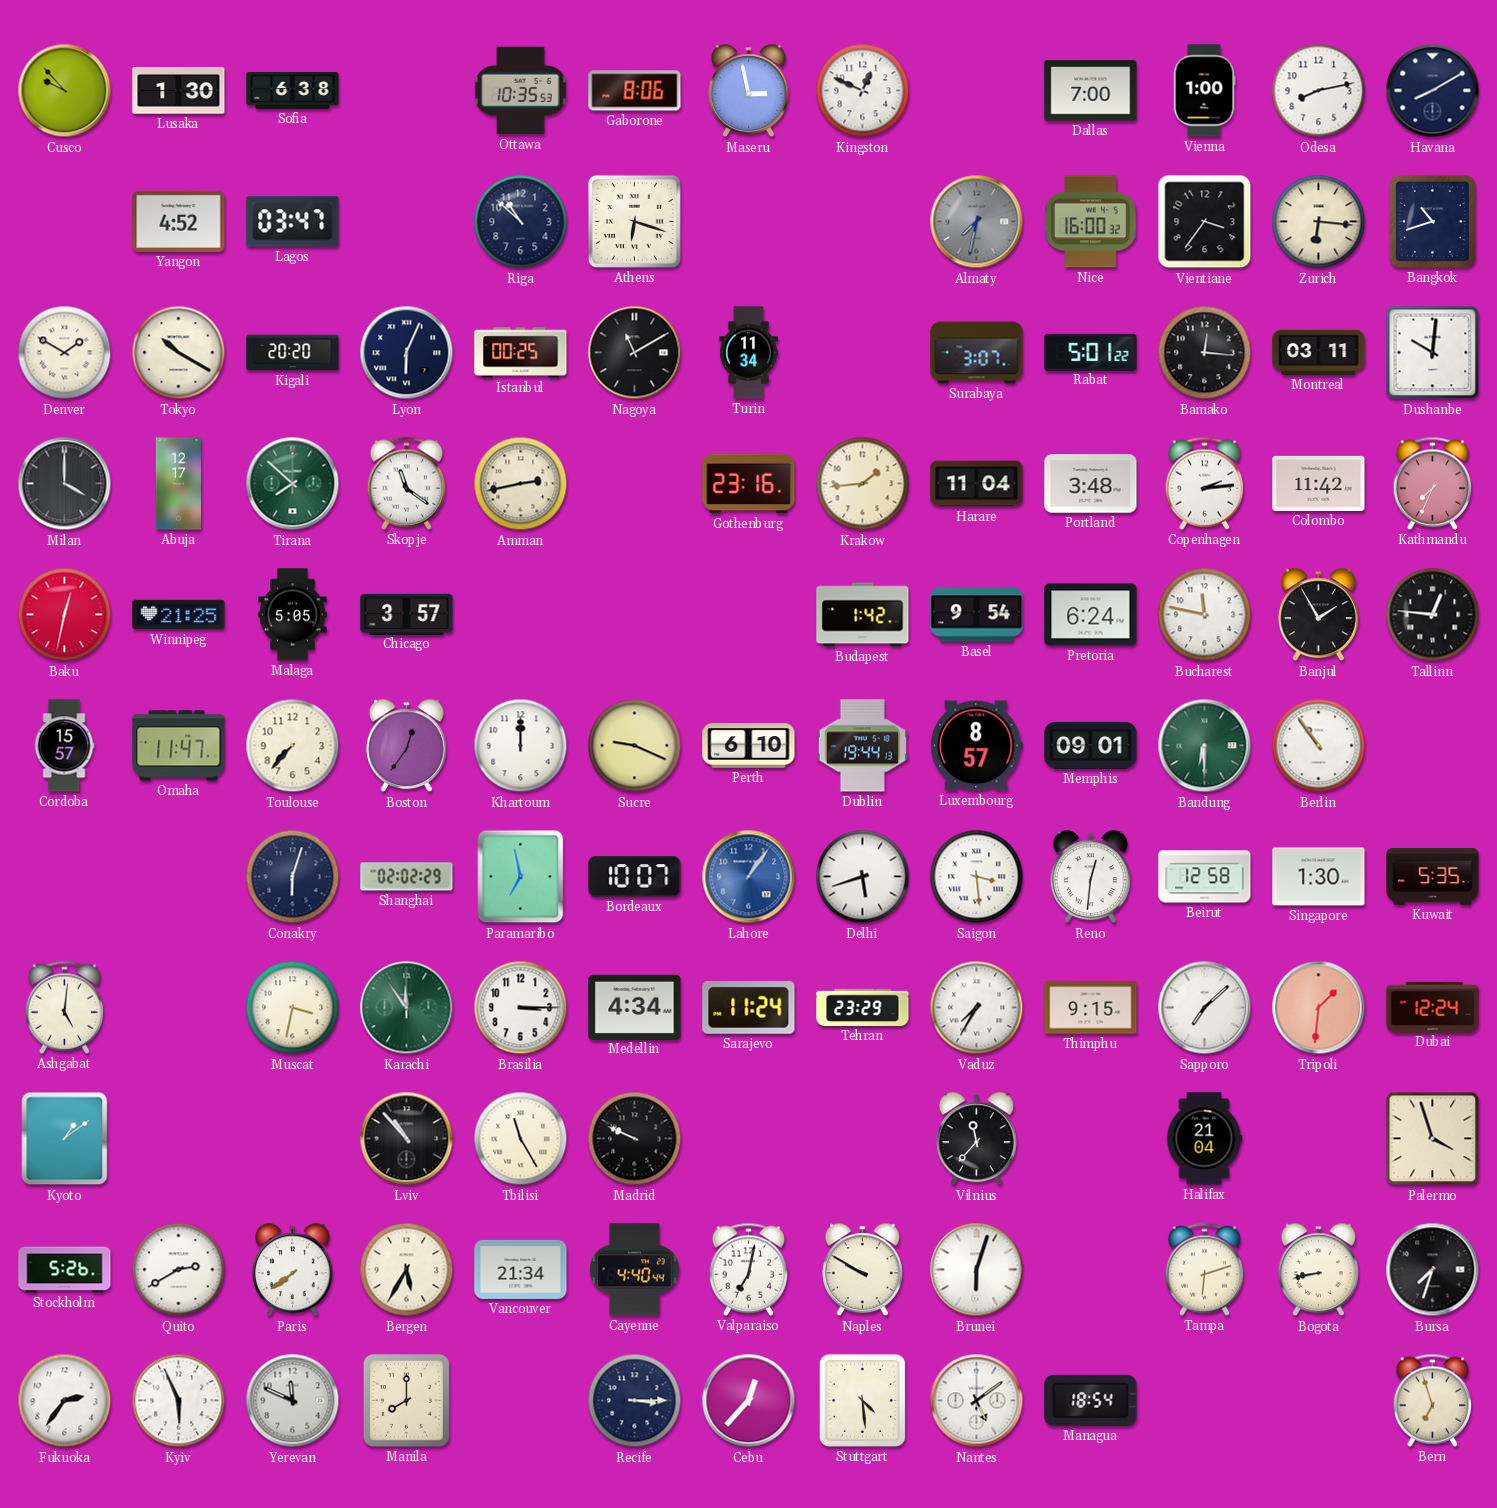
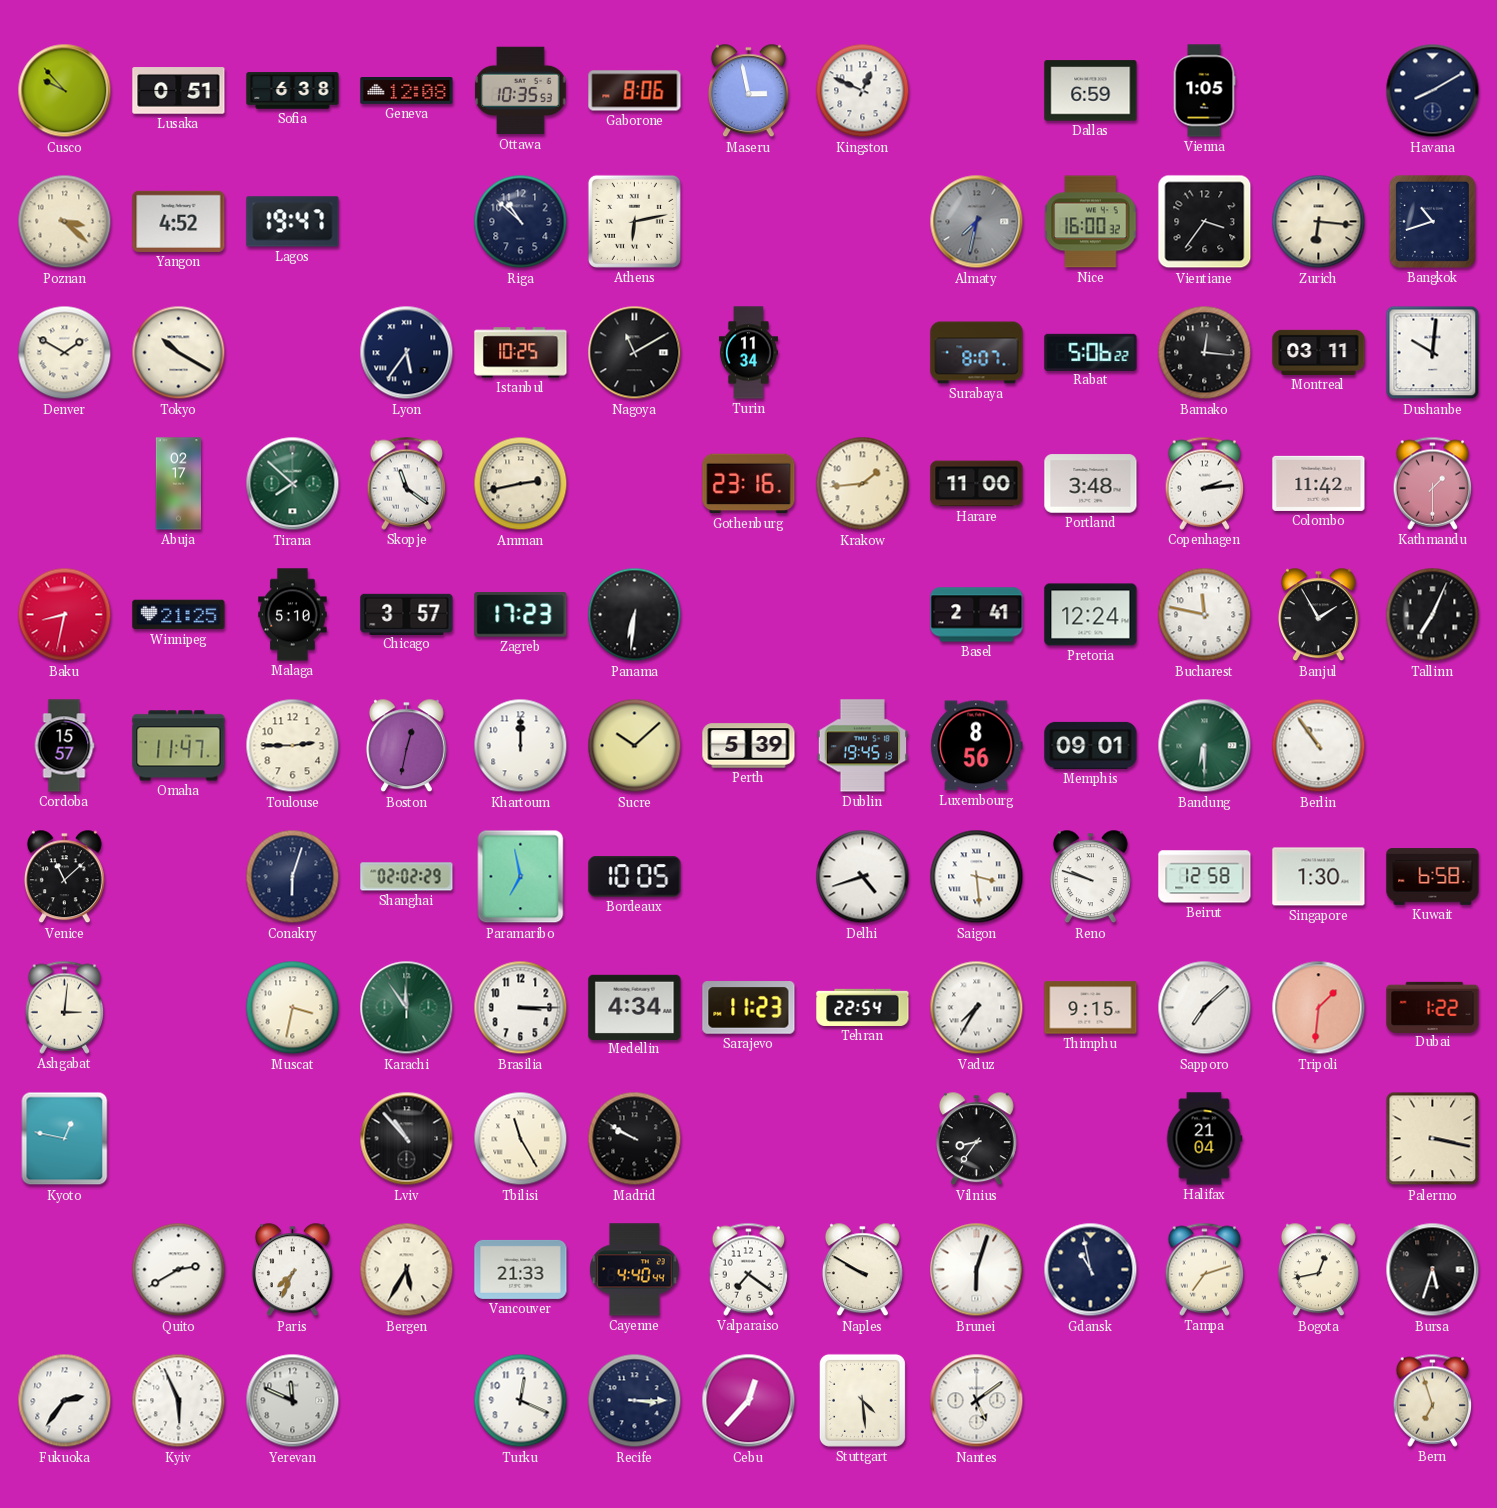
Lusaka: 1:30 -> 0:51 (179, 91)
Geneva: none -> 12:08 (407, 91)
Dallas: 7:00 -> 6:59 (1091, 91)
Vienna: 1:00 -> 1:05 (1204, 91)
Odesa: 8:13 -> none (1319, 91)
Poznan: none -> 3:22 (65, 222)
Lagos: 03:47 -> 19:47 (293, 222)
Athens: 6:18 -> 6:13 (634, 221)
Kigali: 20:20 -> none (293, 353)
Lyon: 6:04 -> 5:36 (407, 353)
Istanbul: 00:25 -> 10:25 (521, 353)
Surabaya: 3:07 -> 8:07 (977, 353)
Rabat: 5:01 -> 5:06 (1091, 352)
Milan: 4:00 -> none (65, 484)
Abuja: 12:17 -> 02:17 (178, 484)
Harare: 11:04 -> 11:00 (977, 484)
Kathmandu: 7:34 -> 1:30 (1433, 483)
Baku: 12:32 -> 8:32 (65, 615)
Malaga: 5:05 -> 5:10 (293, 615)
Zagreb: none -> 17:23 (521, 615)
Panama: none -> 6:31 (635, 615)
Budapest: 1:42 -> none (863, 615)
Basel: 9:54 -> 2:41 (977, 615)
Pretoria: 6:24 -> 12:24 (1091, 615)
Tallinn: 12:46 -> 7:04 (1433, 615)
Toulouse: 7:37 -> 2:45 (293, 746)
Boston: 12:36 -> 12:32 (406, 746)
Sucre: 9:19 -> 10:08 (635, 746)
Perth: 6:10 -> 5:39 (749, 746)
Dublin: 19:44 -> 19:45 (862, 746)
Luxembourg: 8:57 -> 8:56 (977, 746)
Venice: none -> 11:08 (64, 877)
Bordeaux: 10:07 -> 10:05 (635, 877)
Lahore: 1:06 -> none (749, 877)
Delhi: 5:42 -> 4:42 (863, 877)
Reno: 12:31 -> 9:48 (1090, 877)
Kuwait: 5:35 -> 6:58 (1433, 877)
Ashgabat: 5:01 -> 3:01 (65, 1007)
Sarajevo: 11:24 -> 11:23 (749, 1008)
Tehran: 23:29 -> 22:54 (863, 1007)
Dubai: 12:24 -> 1:22 (1433, 1007)
Kyoto: 1:09 -> 12:47 (65, 1139)
Madrid: 9:49 -> 9:50 (635, 1139)
Vilnius: 11:37 -> 8:36 (976, 1139)
Palermo: 3:57 -> 3:17 (1433, 1139)
Stockholm: 5:26 -> none (65, 1270)
Paris: 7:39 -> 7:34 (292, 1270)
Vancouver: 21:34 -> 21:33 (521, 1269)
Valparaiso: 7:02 -> 7:21 (749, 1269)
Gdansk: none -> 10:58 (1091, 1270)
Tampa: 6:12 -> 7:12 (1205, 1269)
Bogota: 8:43 -> 12:43 (1318, 1270)
Bursa: 7:33 -> 5:33 (1433, 1270)
Manila: 8:00 -> none (406, 1400)
Turku: none -> 12:19 (521, 1401)
Managua: 18:54 -> none (1091, 1400)
